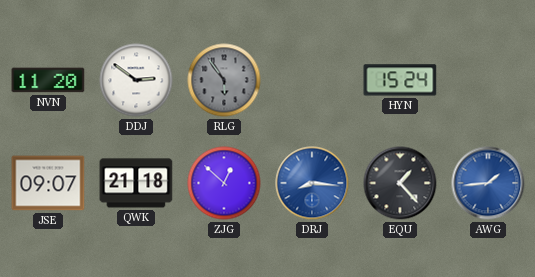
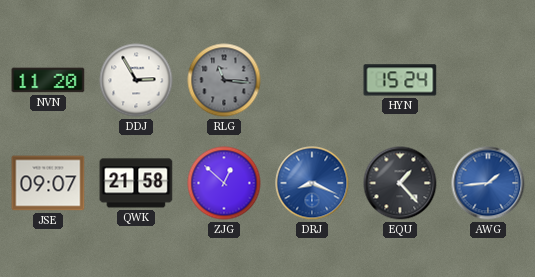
DDJ: 2:51 -> 2:55 (136, 80)
RLG: 5:54 -> 11:16 (224, 80)
QWK: 21:18 -> 21:58 (136, 183)
DRJ: 8:16 -> 8:19 (312, 183)
